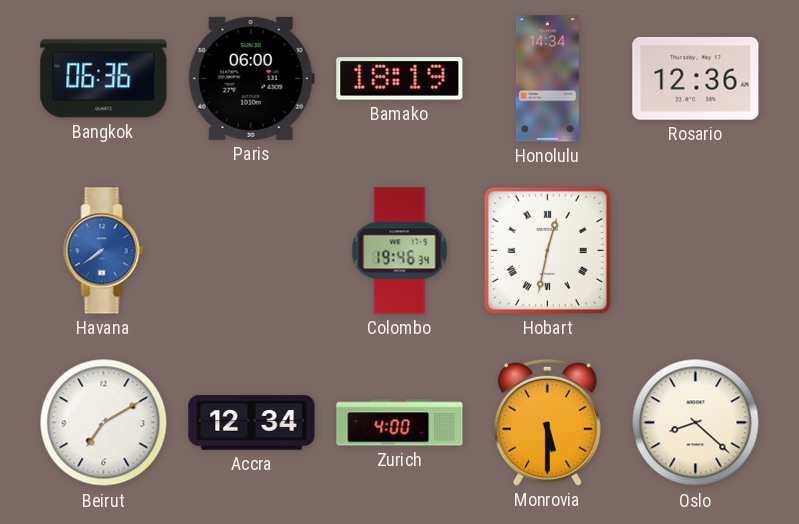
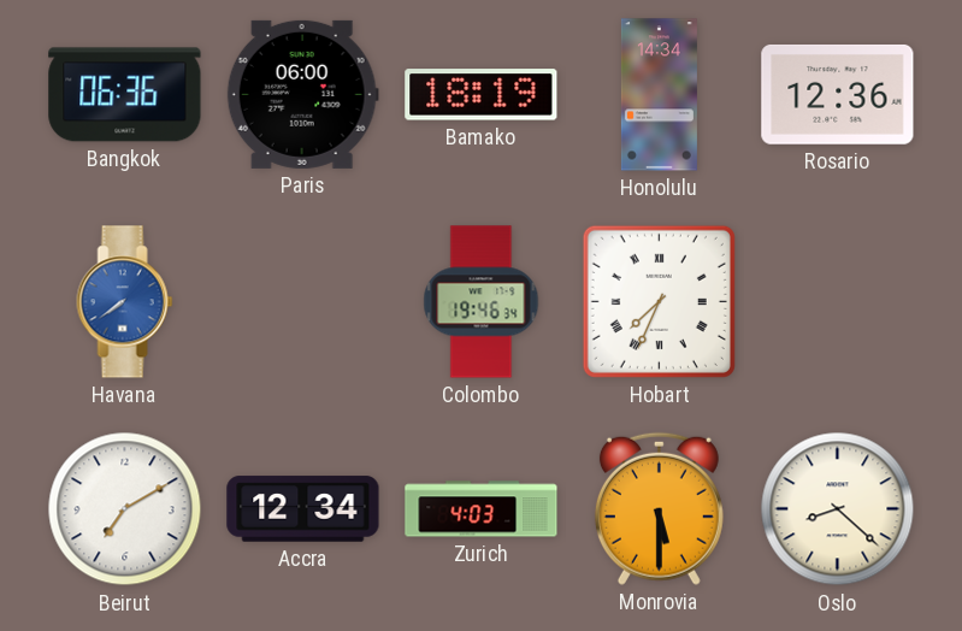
Hobart: 12:32 -> 7:34 (659, 301)
Zurich: 4:00 -> 4:03 (482, 509)
